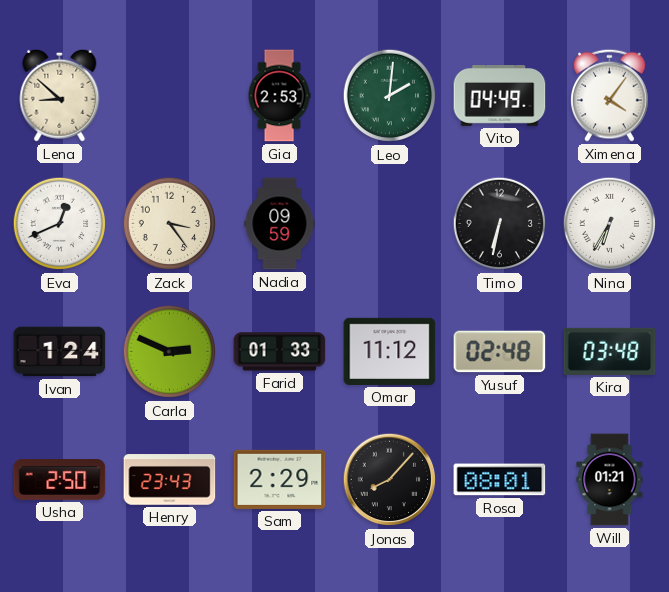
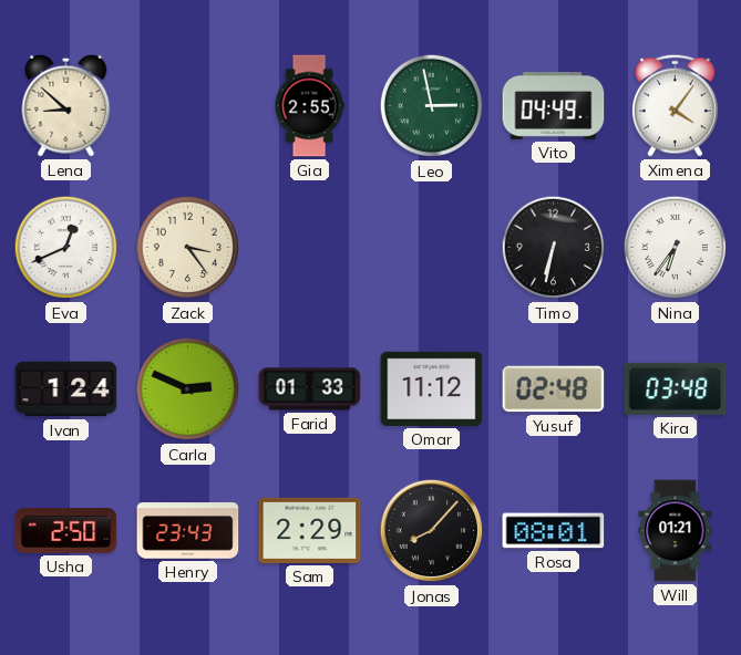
Gia: 2:53 -> 2:55 (309, 106)
Leo: 2:01 -> 2:58 (432, 106)
Nadia: 09:59 -> none (280, 224)
Nina: 6:35 -> 6:36 (676, 248)
